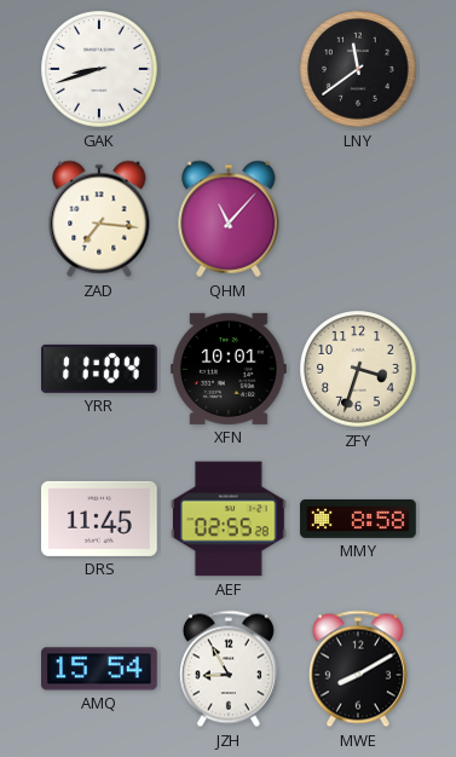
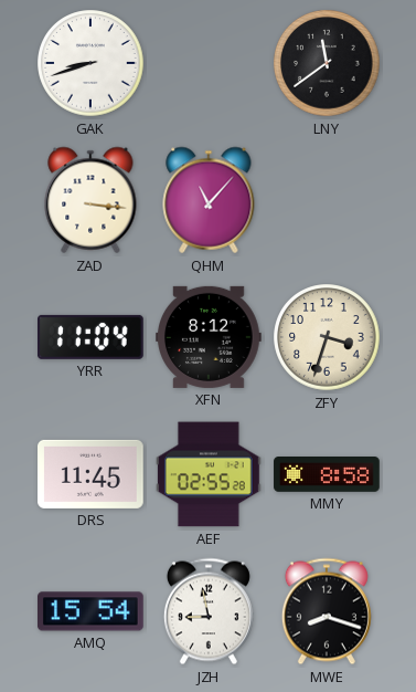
ZAD: 7:16 -> 3:16 (90, 200)
XFN: 10:01 -> 8:12 (210, 337)
JZH: 8:55 -> 8:58 (209, 611)
MWE: 8:10 -> 8:18 (327, 611)
